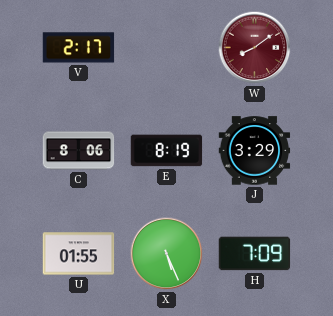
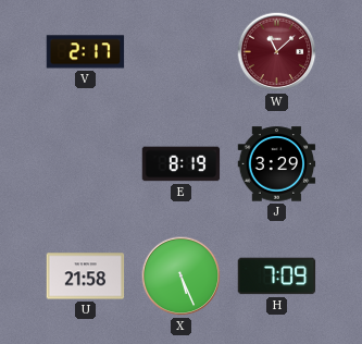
W: 8:09 -> 11:08 (277, 52)
C: 8:06 -> none (79, 151)
U: 01:55 -> 21:58 (86, 277)
